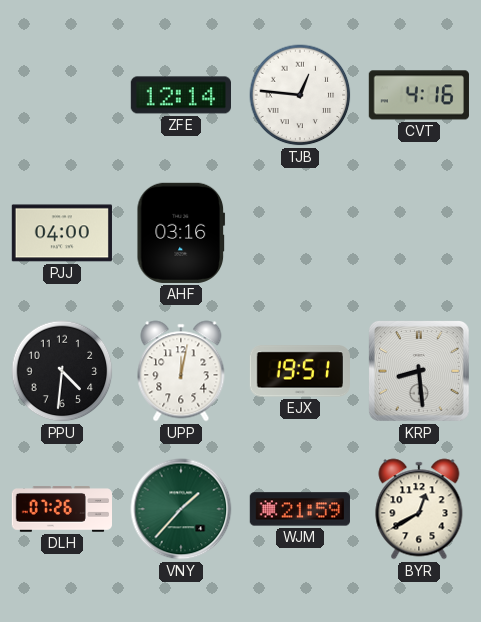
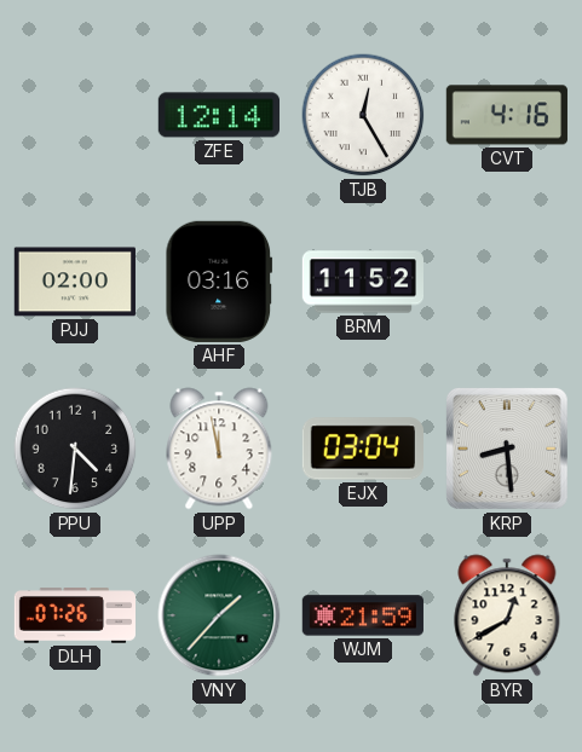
TJB: 12:46 -> 12:25 (363, 115)
PJJ: 04:00 -> 02:00 (74, 282)
BRM: none -> 11:52 (362, 282)
UPP: 12:02 -> 11:58 (219, 449)
EJX: 19:51 -> 03:04 (362, 449)
